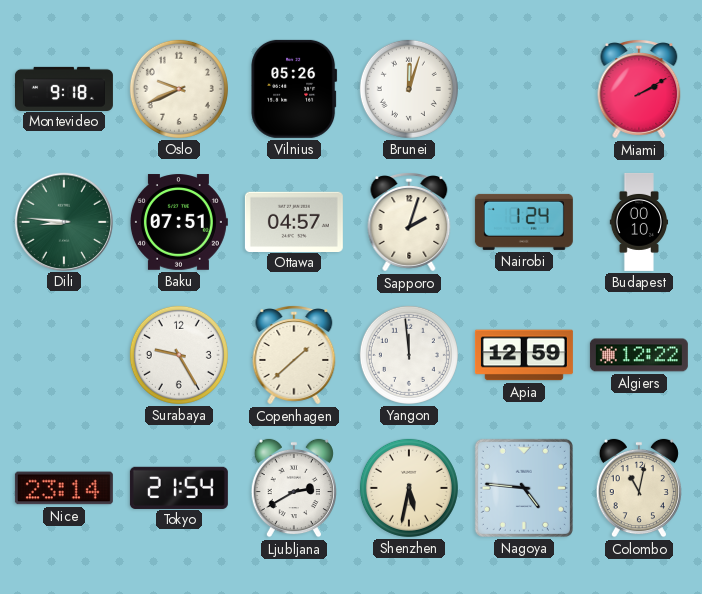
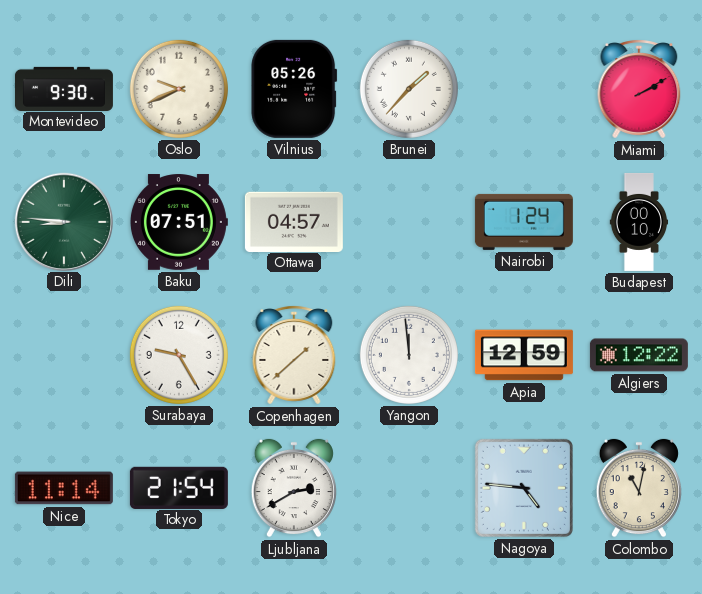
Montevideo: 9:18 -> 9:30 (64, 88)
Brunei: 12:03 -> 1:37 (409, 89)
Sapporo: 2:03 -> none (409, 222)
Nice: 23:14 -> 11:14 (64, 488)
Shenzhen: 5:32 -> none (409, 488)
